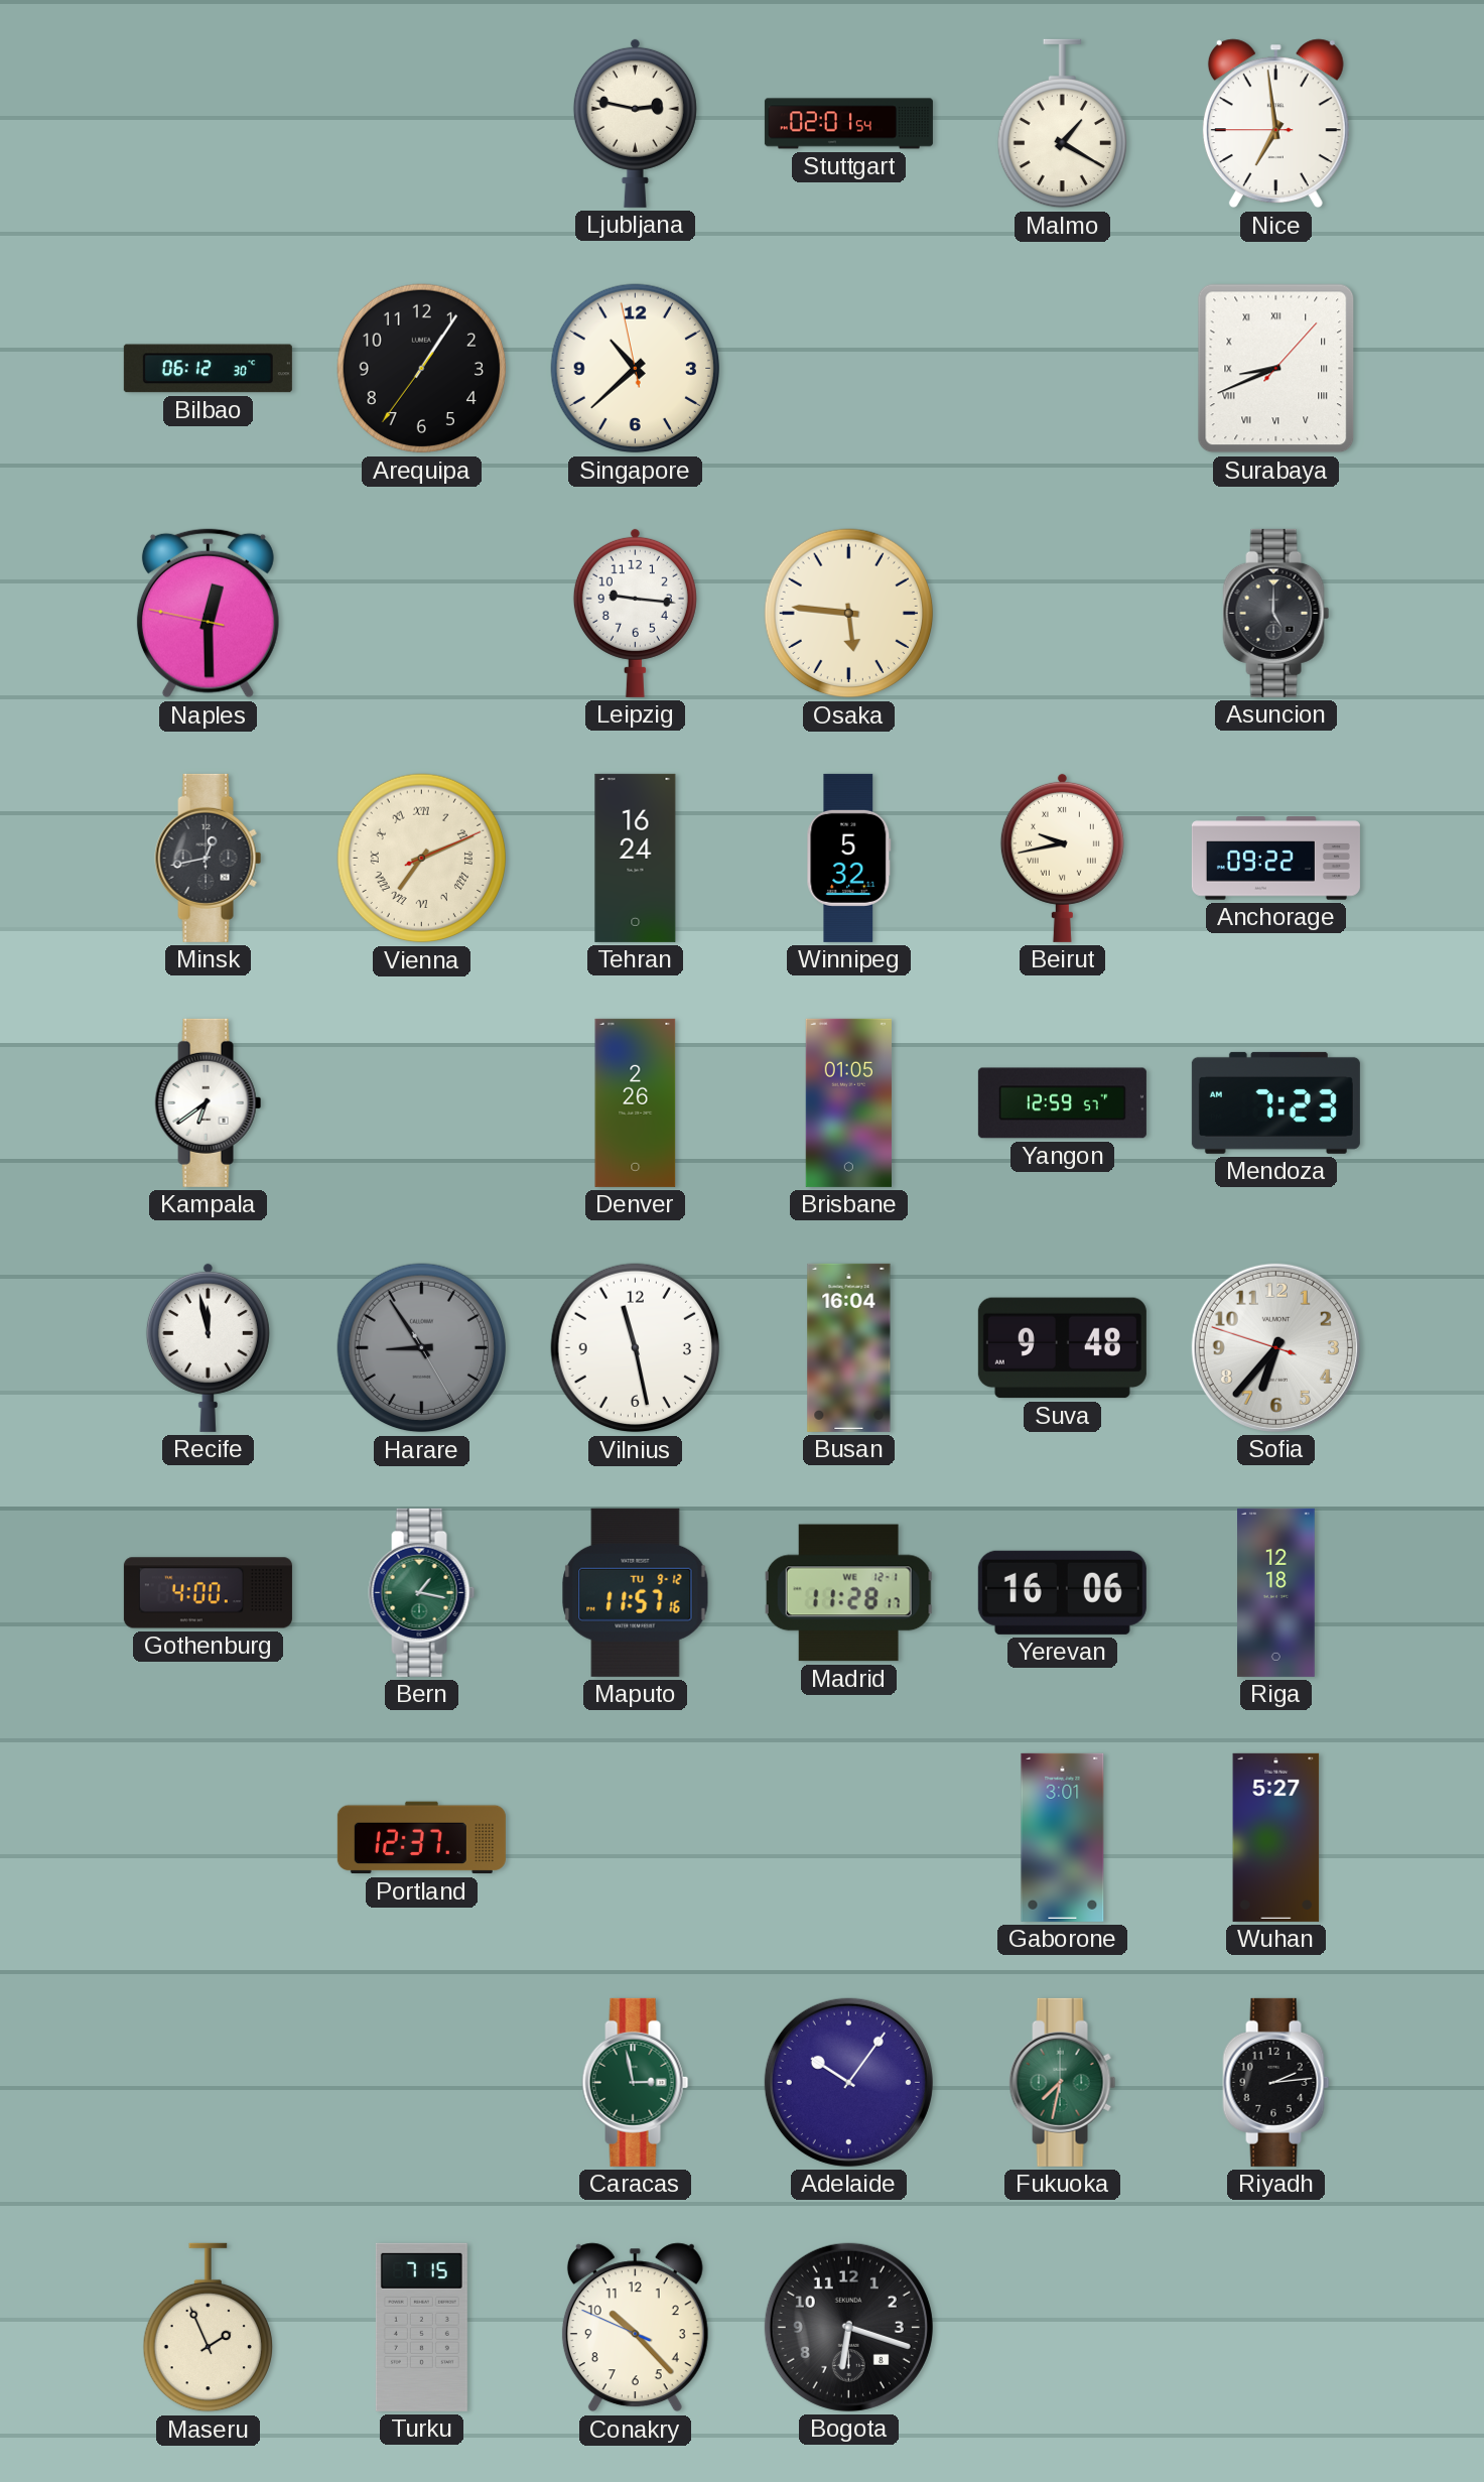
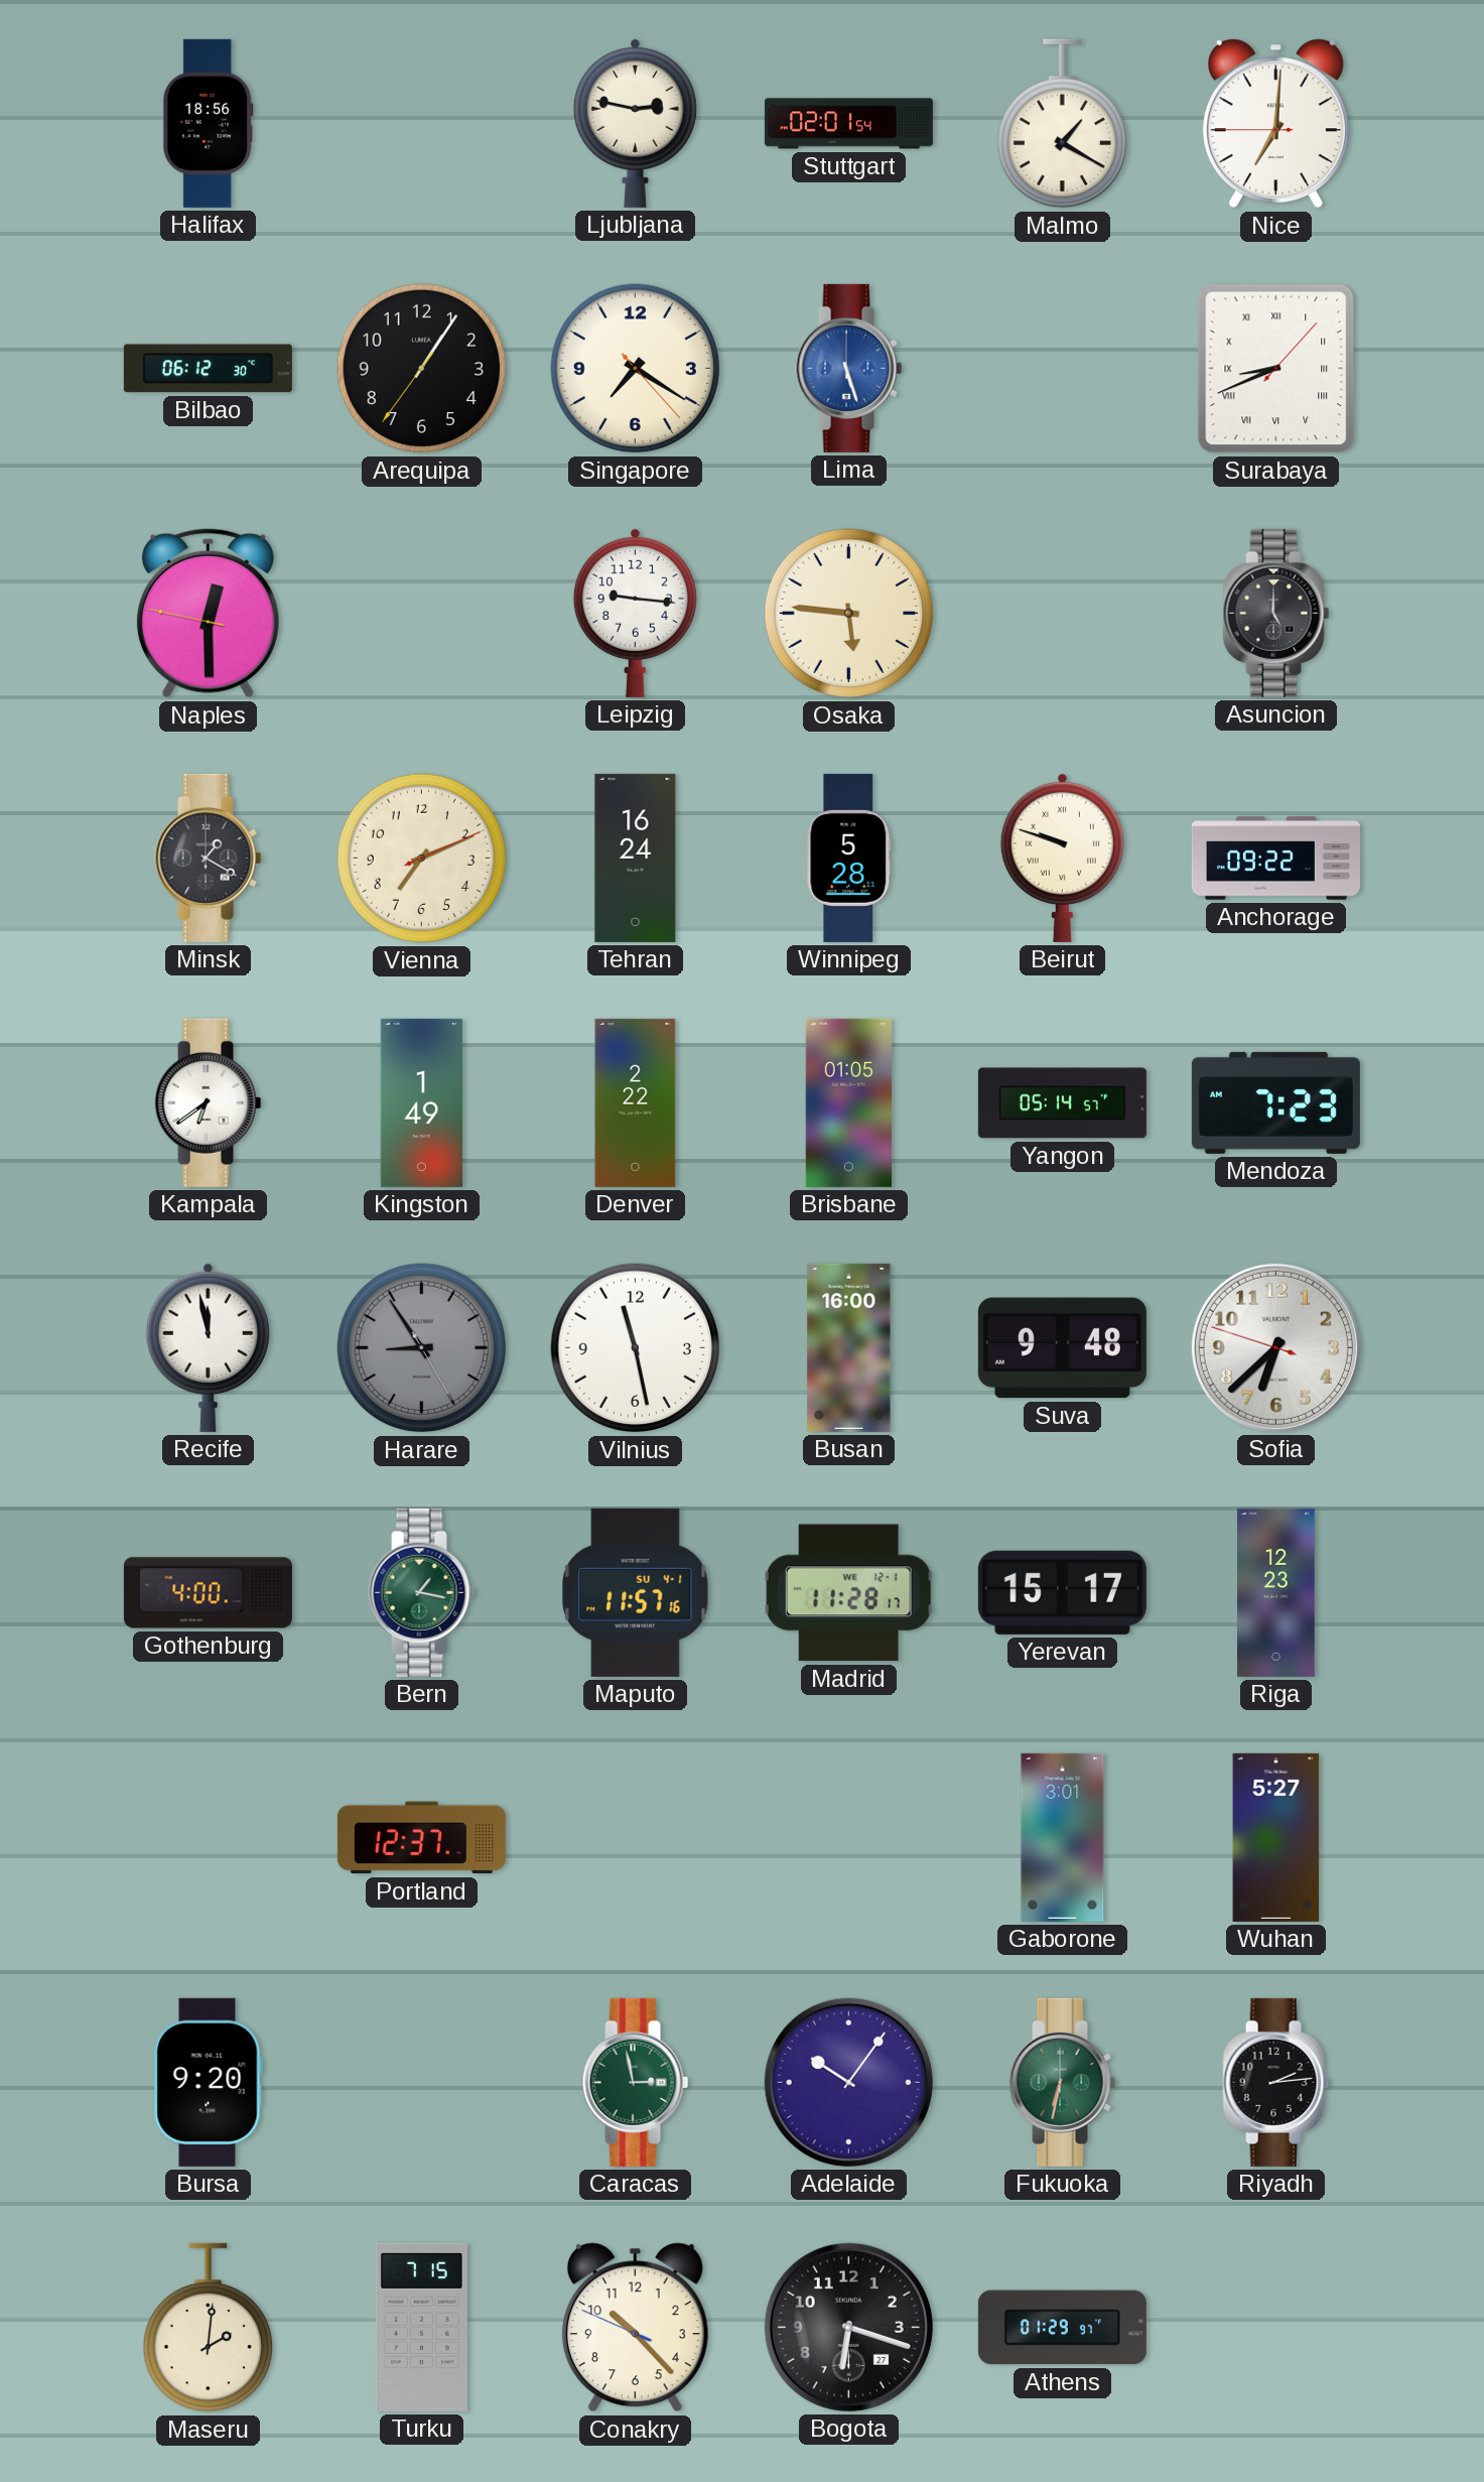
Halifax: none -> 18:56 (208, 123)
Nice: 6:58 -> 7:00 (1275, 124)
Singapore: 10:37 -> 7:20 (636, 369)
Lima: none -> 5:27 (849, 368)
Minsk: 12:43 -> 1:20 (209, 858)
Vienna numerals: Roman -> Arabic (422, 859)
Winnipeg: 5:32 -> 5:28 (849, 858)
Beirut: 9:43 -> 9:48 (1062, 858)
Kingston: none -> 1:49 (421, 1102)
Denver: 2:26 -> 2:22 (636, 1102)
Yangon: 12:59 -> 05:14 (1062, 1103)
Busan: 16:04 -> 16:00 (849, 1347)
Sofia: 6:36 -> 6:37 (1275, 1347)
Maputo date: TU 9-12 -> SU 4-1 (636, 1592)
Yerevan: 16:06 -> 15:17 (1062, 1592)
Riga: 12:18 -> 12:23 (1276, 1592)
Bursa: none -> 9:20 (208, 2082)
Fukuoka: 7:32 -> 6:32 (1063, 2082)
Maseru: 1:56 -> 2:01 (208, 2328)
Bogota date: 8 -> 27 (848, 2327)
Athens: none -> 01:29 (1062, 2328)
